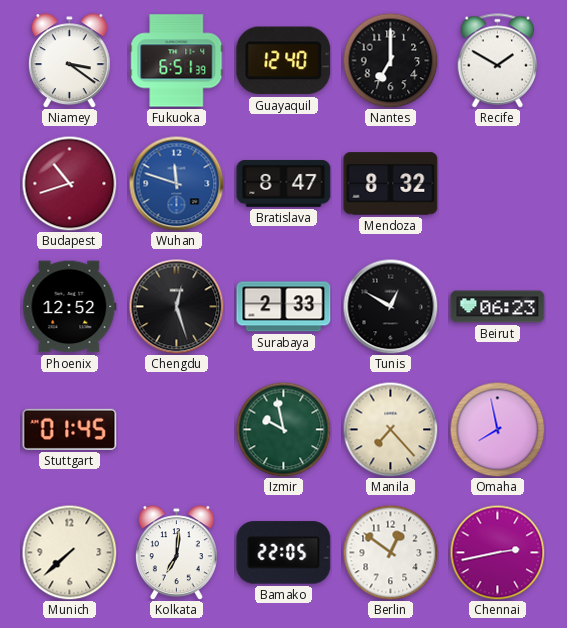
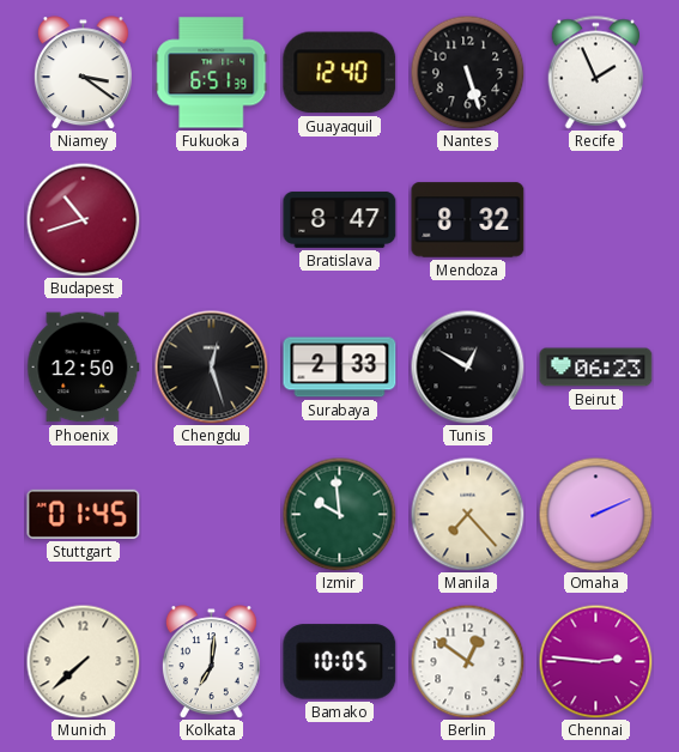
Nantes: 7:00 -> 5:27 (467, 72)
Recife: 1:50 -> 1:56 (596, 73)
Wuhan: 11:48 -> none (176, 183)
Phoenix: 12:52 -> 12:50 (84, 368)
Izmir: 9:58 -> 9:59 (339, 514)
Omaha: 7:58 -> 2:11 (595, 514)
Bamako: 22:05 -> 10:05 (340, 662)
Chennai: 2:43 -> 2:46 (595, 661)
